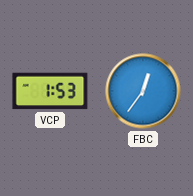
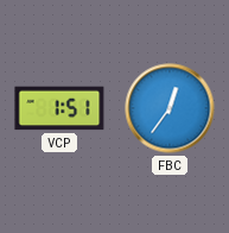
VCP: 1:53 -> 1:51 (59, 108)
